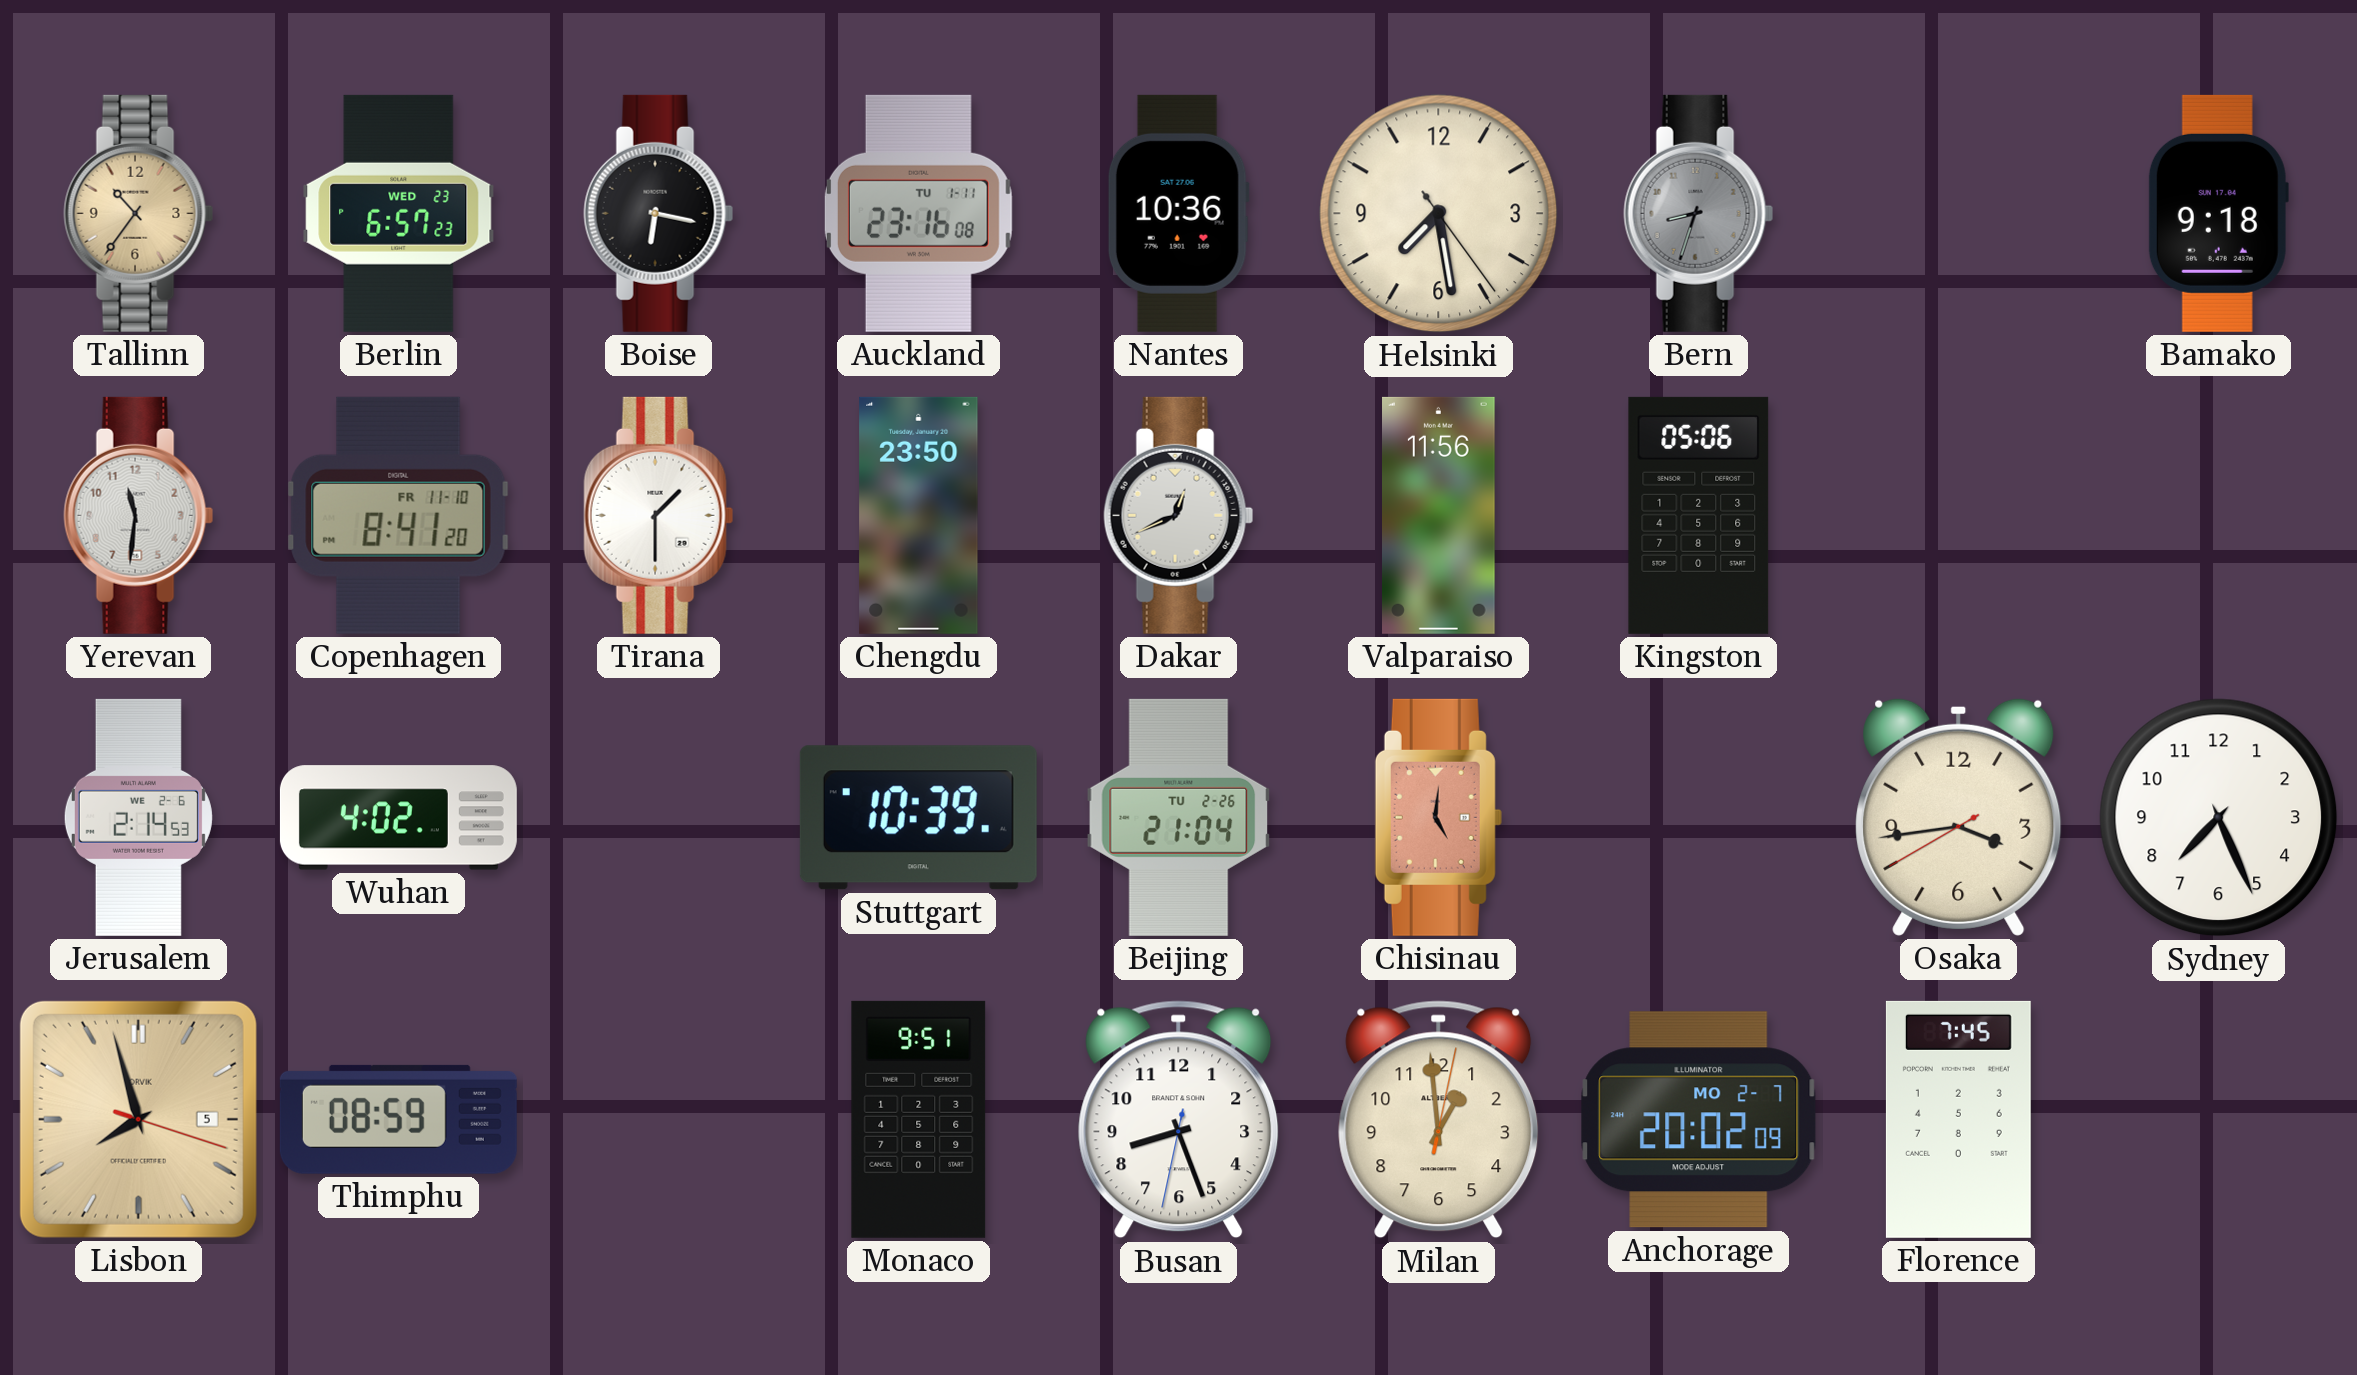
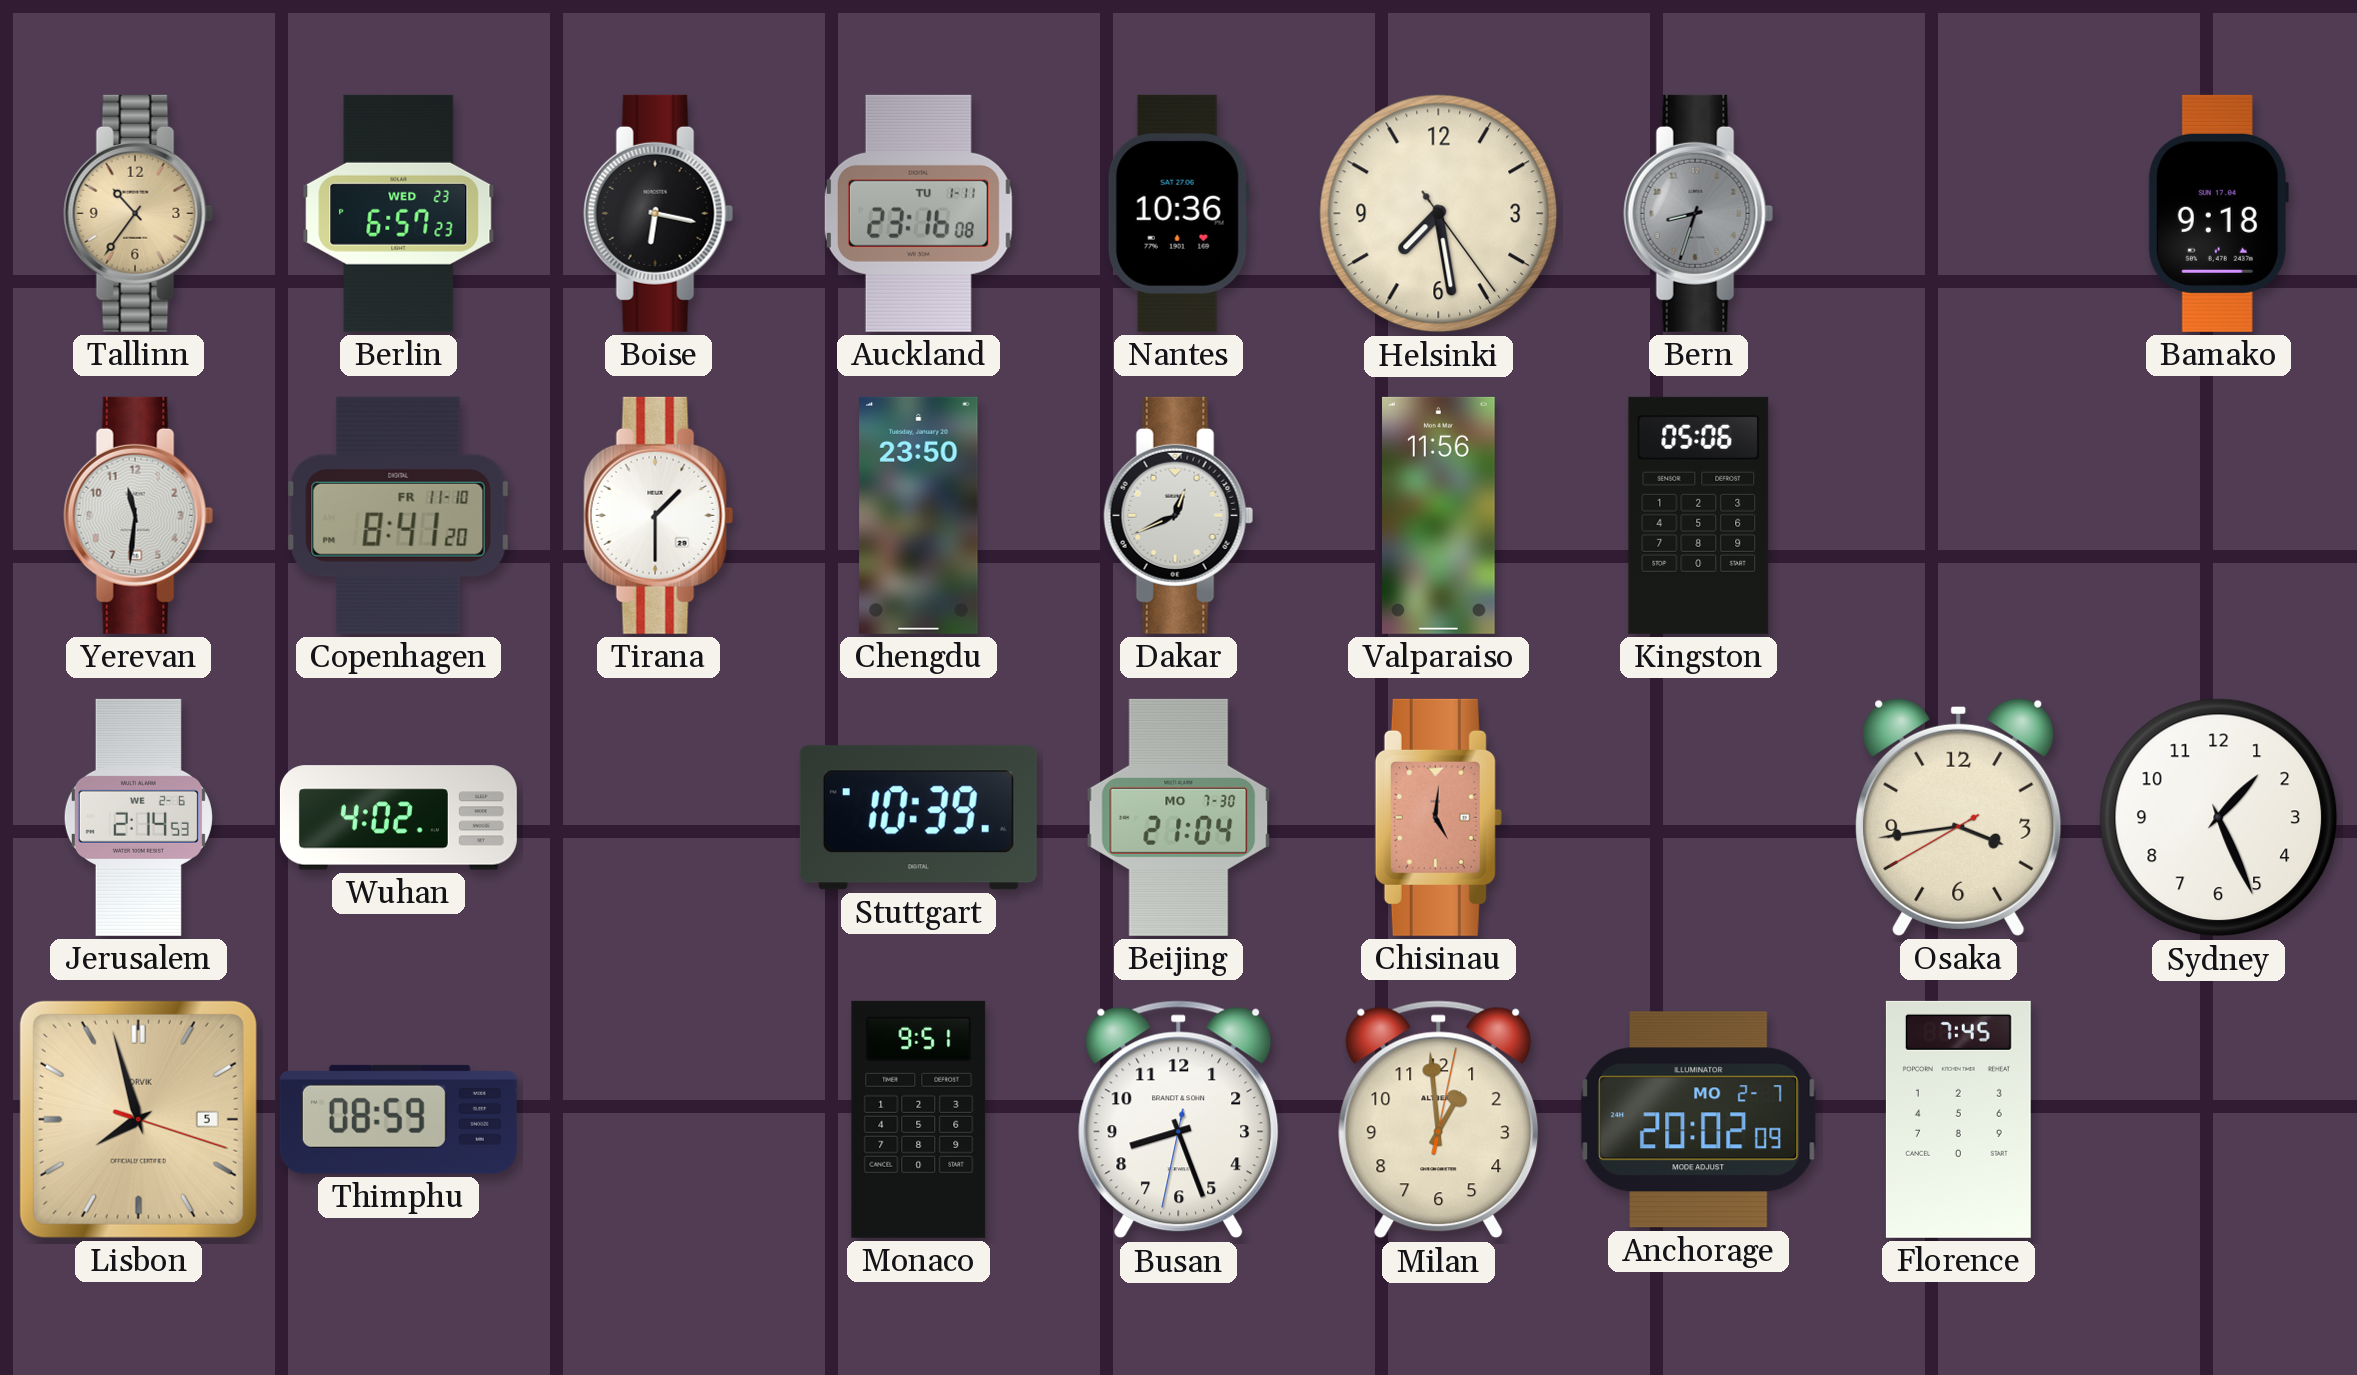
Beijing date: TU 2-26 -> MO 7-30 (1179, 817)
Sydney: 7:26 -> 1:26 (2219, 818)
